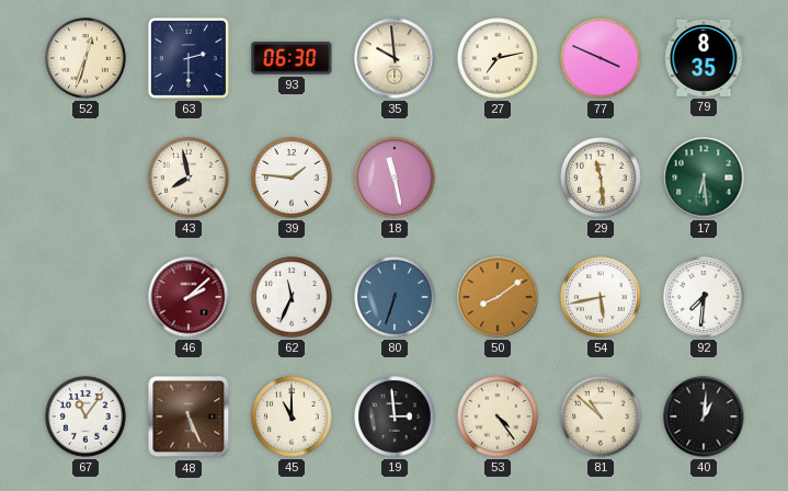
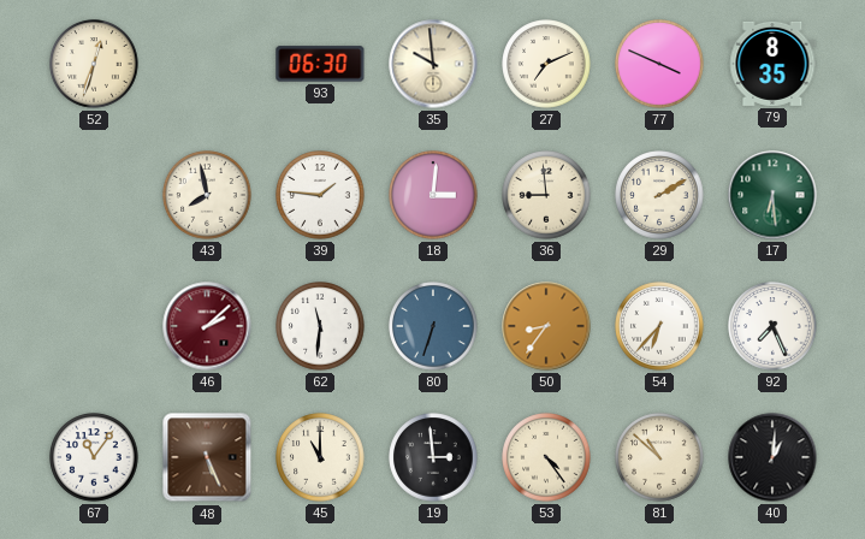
63: 2:30 -> none (189, 58)
27: 7:13 -> 7:11 (546, 64)
18: 11:28 -> 3:01 (433, 195)
36: none -> 8:59 (546, 195)
29: 11:29 -> 2:10 (659, 195)
62: 11:34 -> 11:31 (320, 326)
50: 8:09 -> 8:36 (546, 326)
54: 5:43 -> 6:37 (659, 326)
92: 7:31 -> 7:26 (772, 326)
